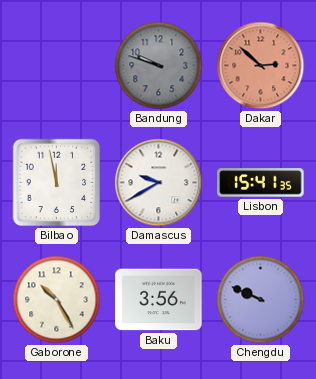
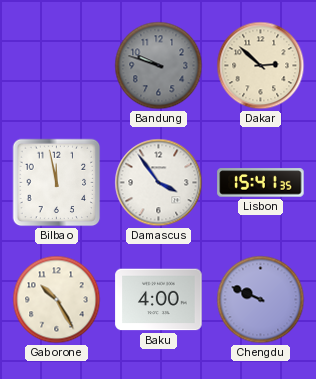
Dakar dial: salmon -> cream (261, 66)
Damascus: 9:40 -> 3:54 (159, 183)
Baku: 3:56 -> 4:00 (159, 300)
